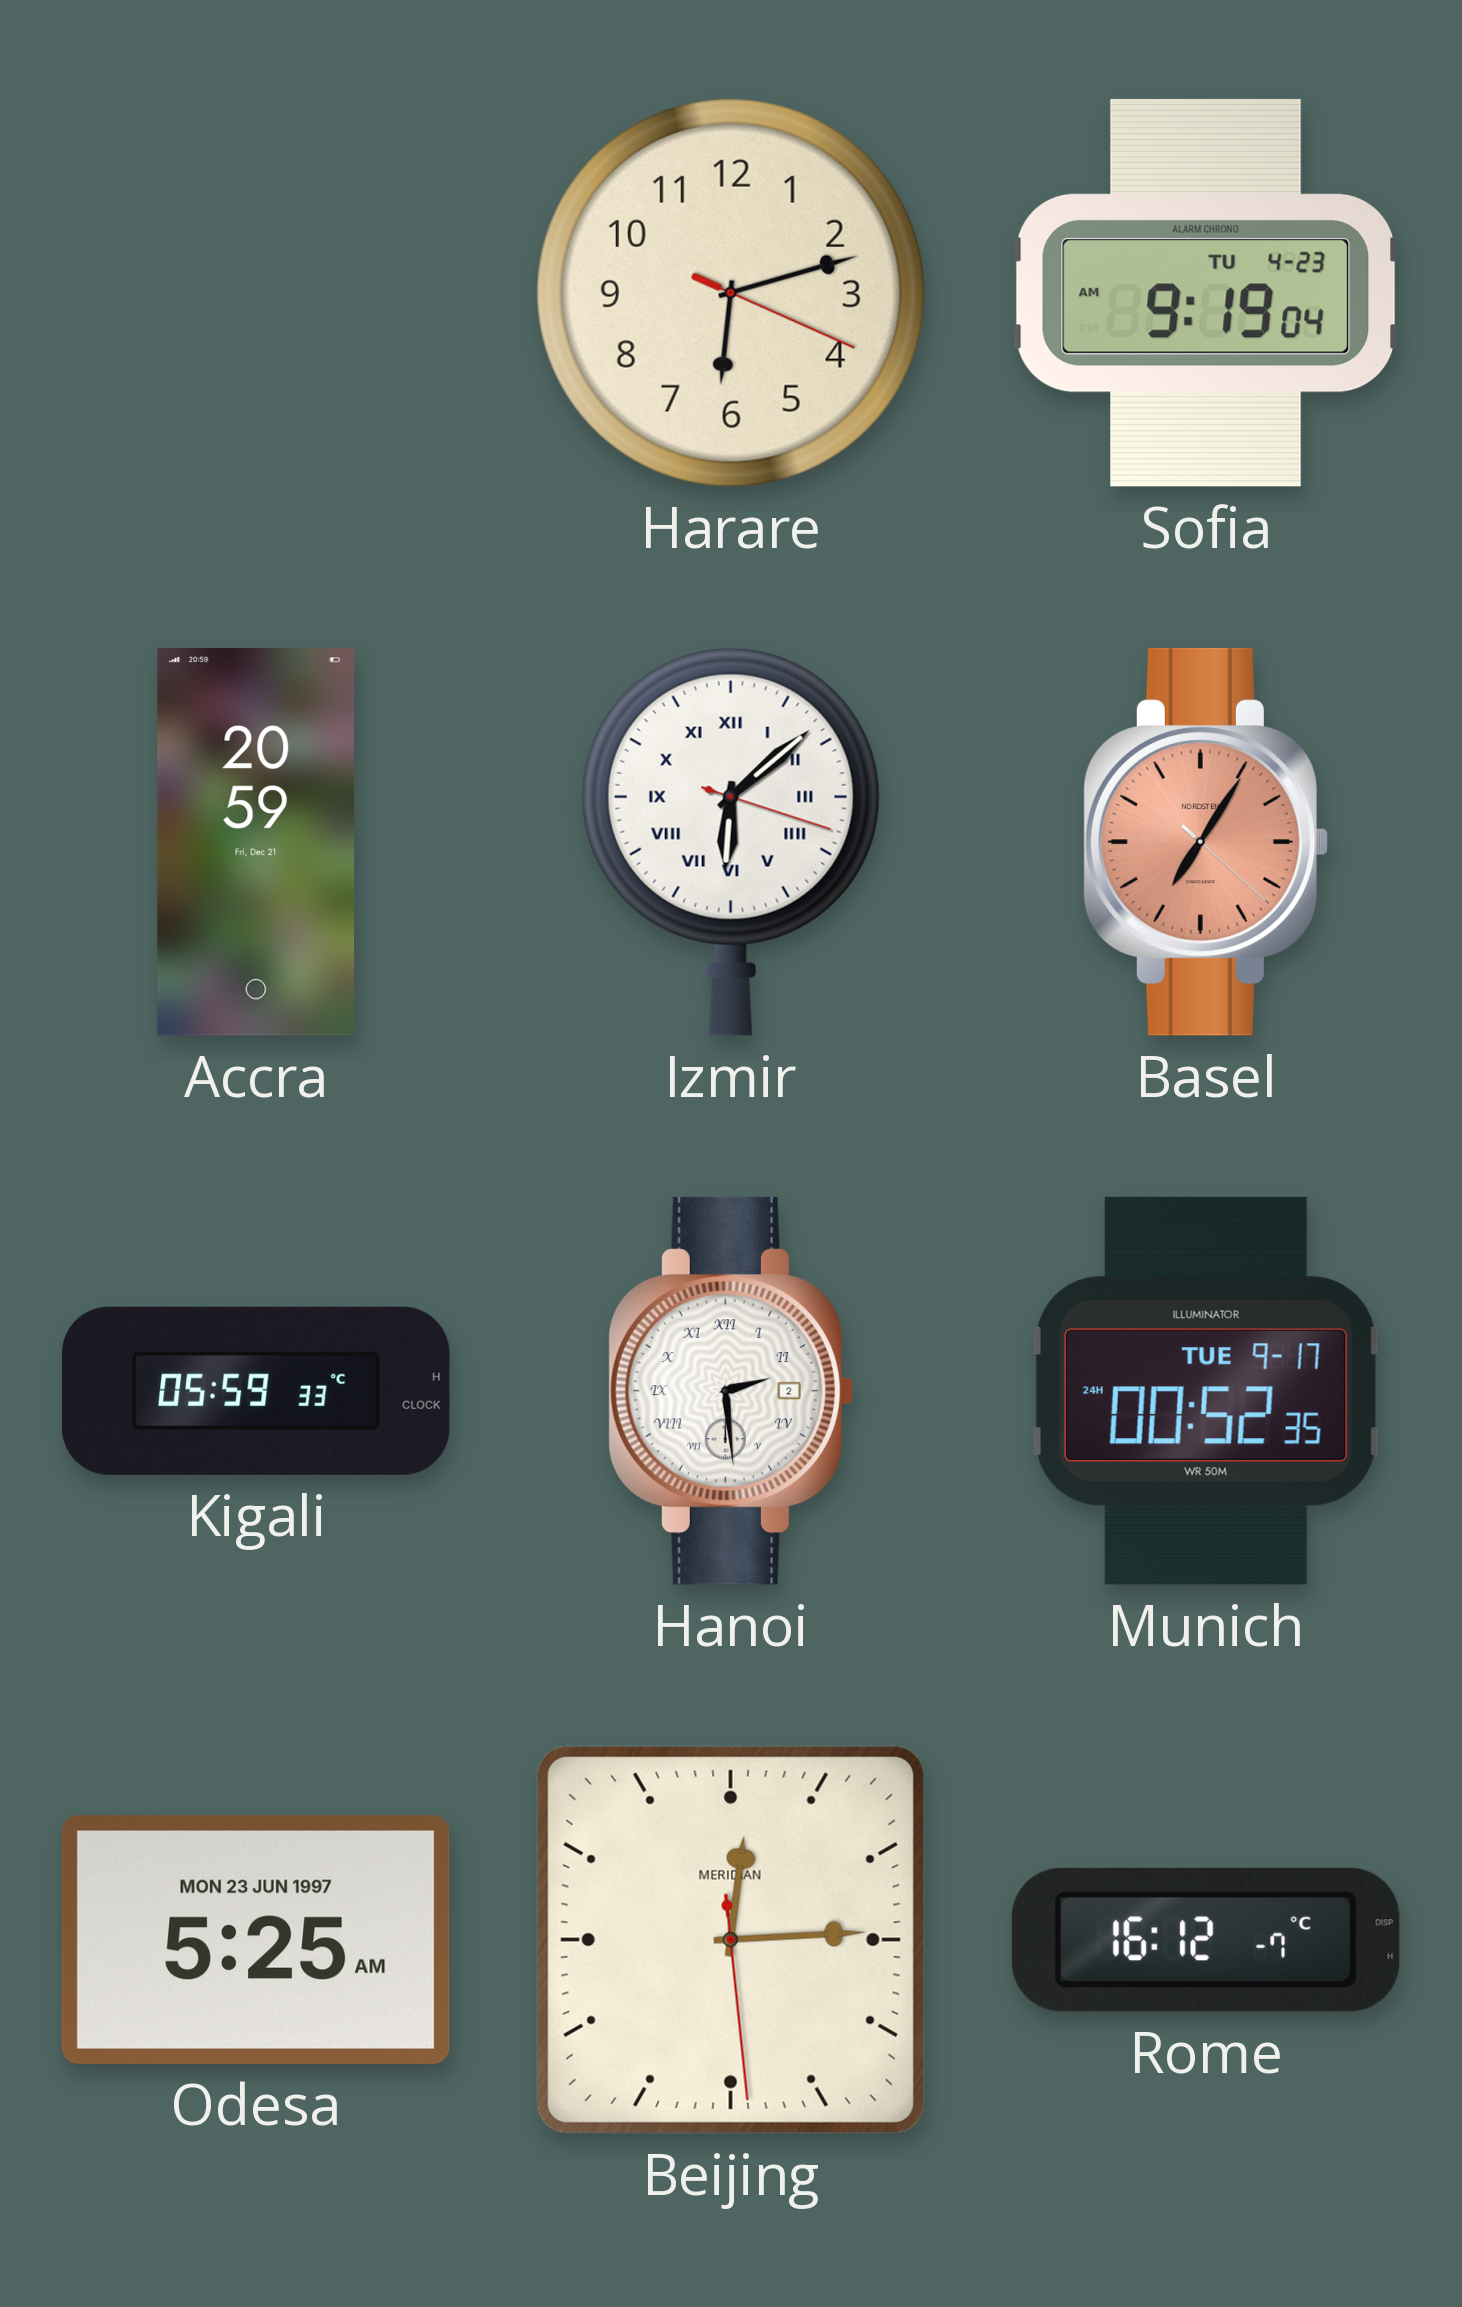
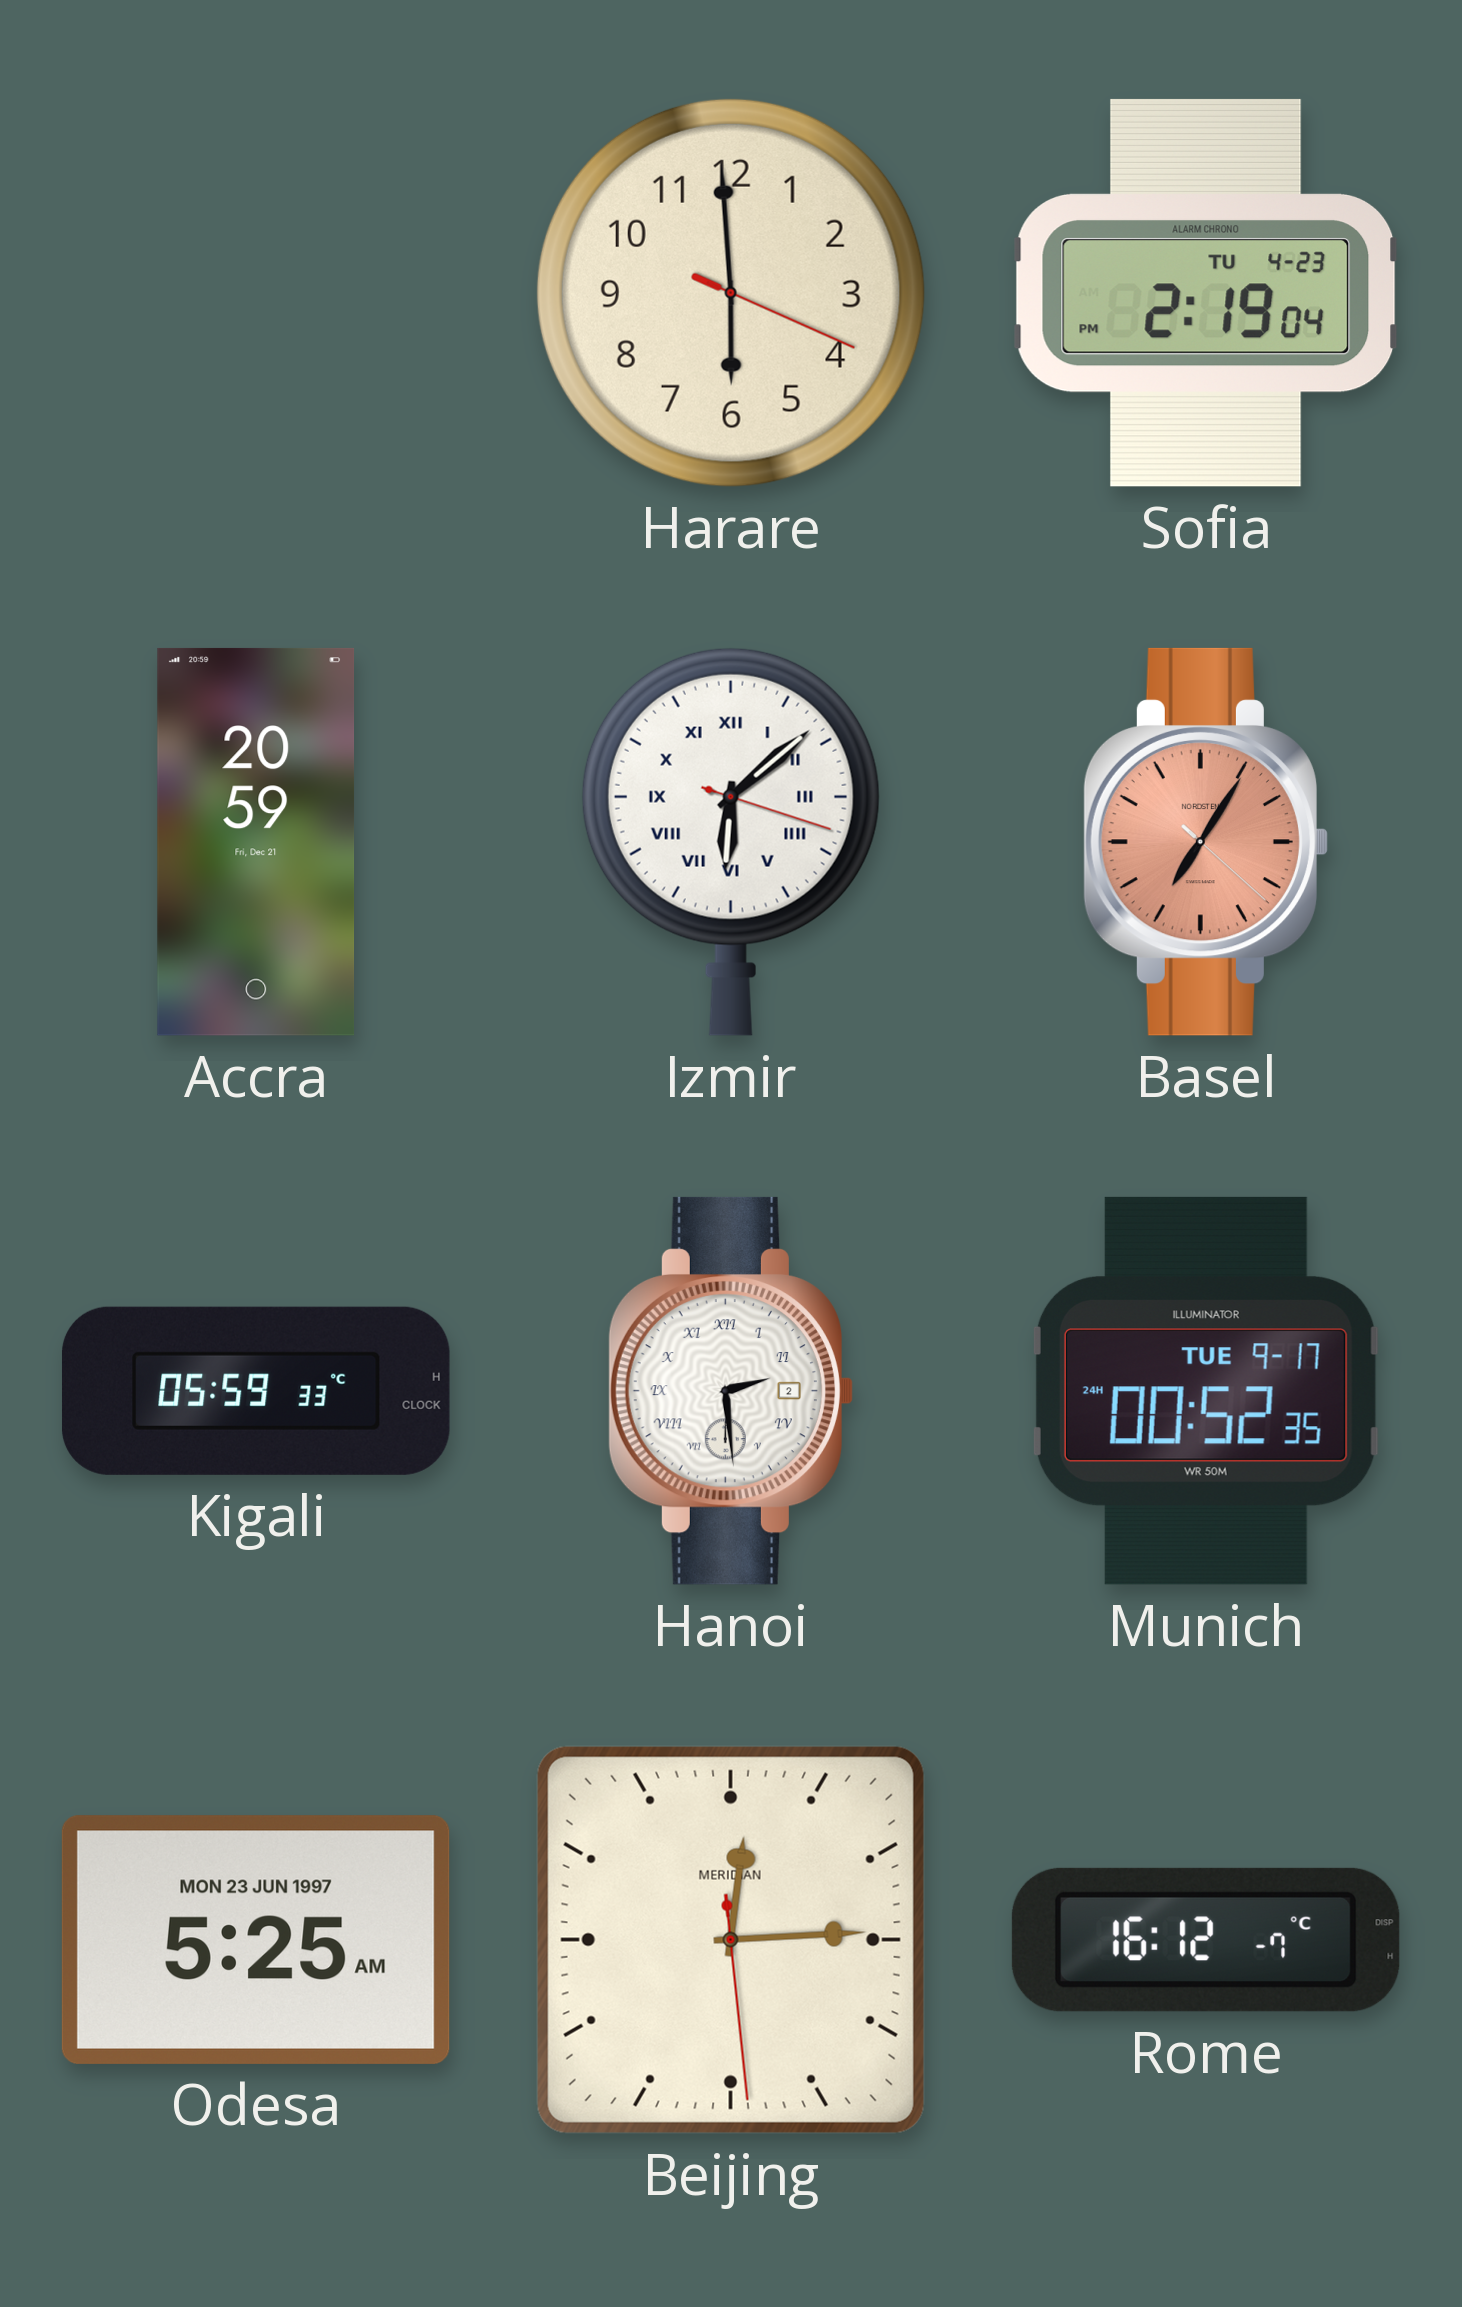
Harare: 6:12 -> 5:59 (731, 293)
Sofia: 9:19 -> 2:19 (1206, 293)
